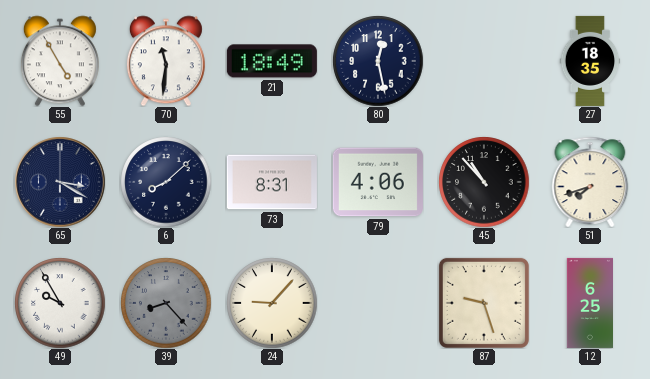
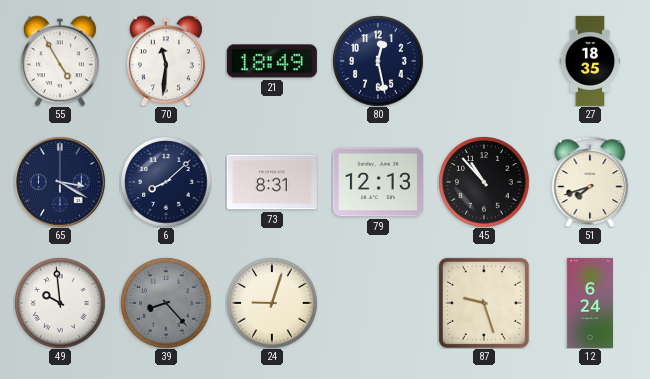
79: 4:06 -> 12:13 (378, 182)
49: 9:55 -> 9:59 (60, 303)
24: 9:07 -> 9:03 (272, 303)
12: 6:25 -> 6:24 (589, 303)
